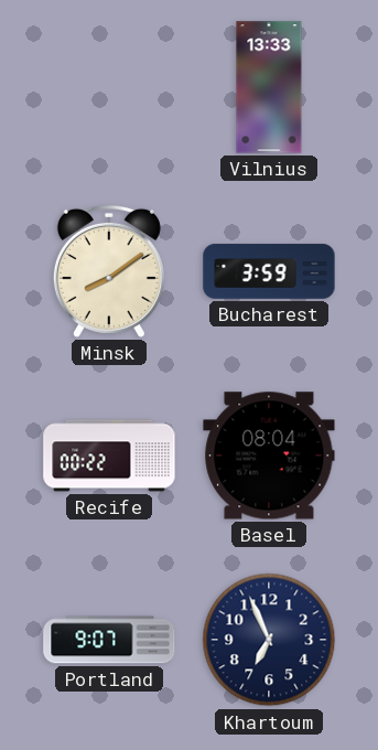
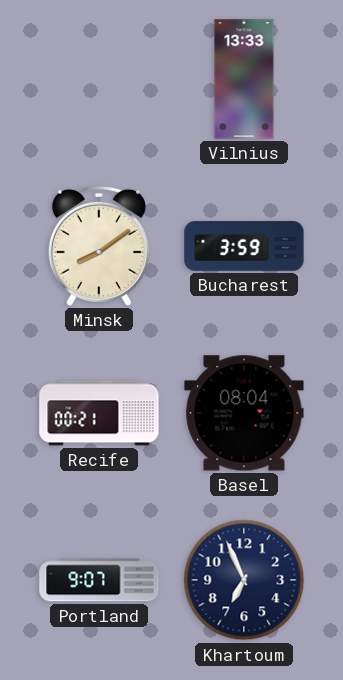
Recife: 00:22 -> 00:21 (99, 413)
